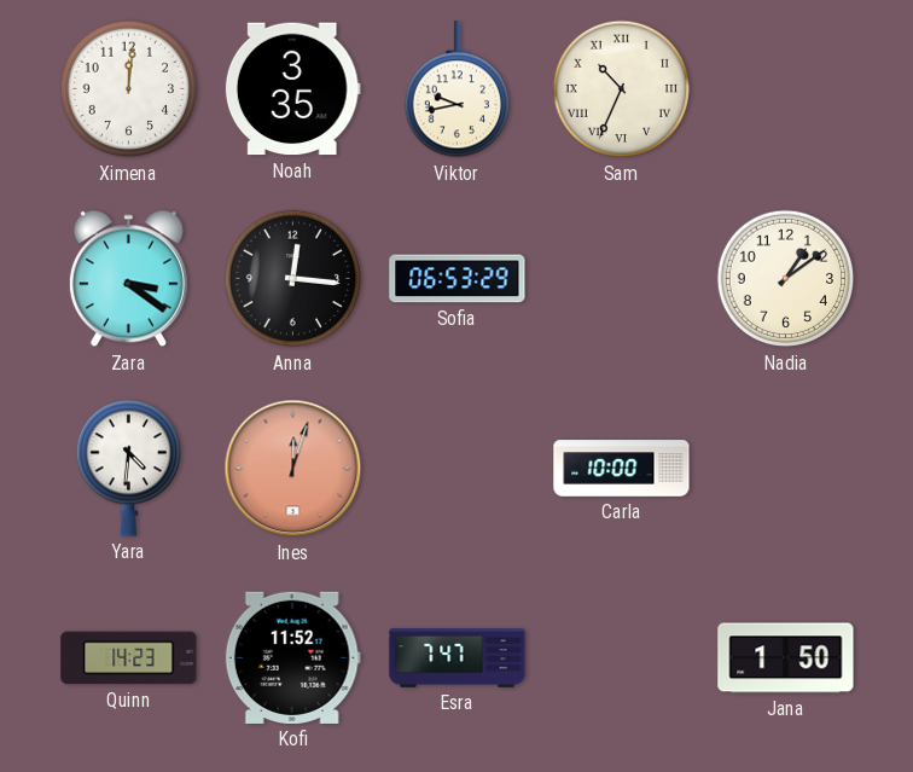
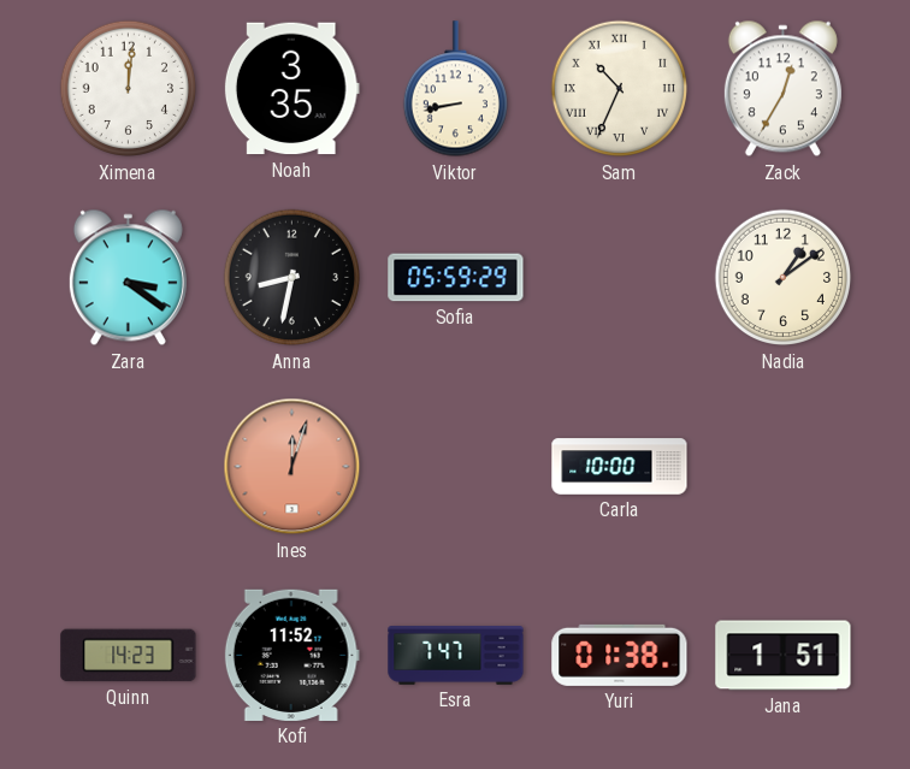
Viktor: 9:43 -> 8:43 (455, 89)
Zack: none -> 12:35 (782, 89)
Anna: 12:16 -> 8:32 (292, 278)
Sofia: 06:53 -> 05:59 (456, 278)
Yara: 4:31 -> none (128, 468)
Yuri: none -> 01:38 (620, 655)
Jana: 1:50 -> 1:51 (784, 656)
